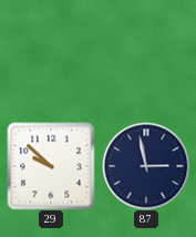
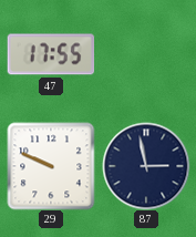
47: none -> 17:55 (51, 54)
29: 9:52 -> 9:49 (51, 166)
